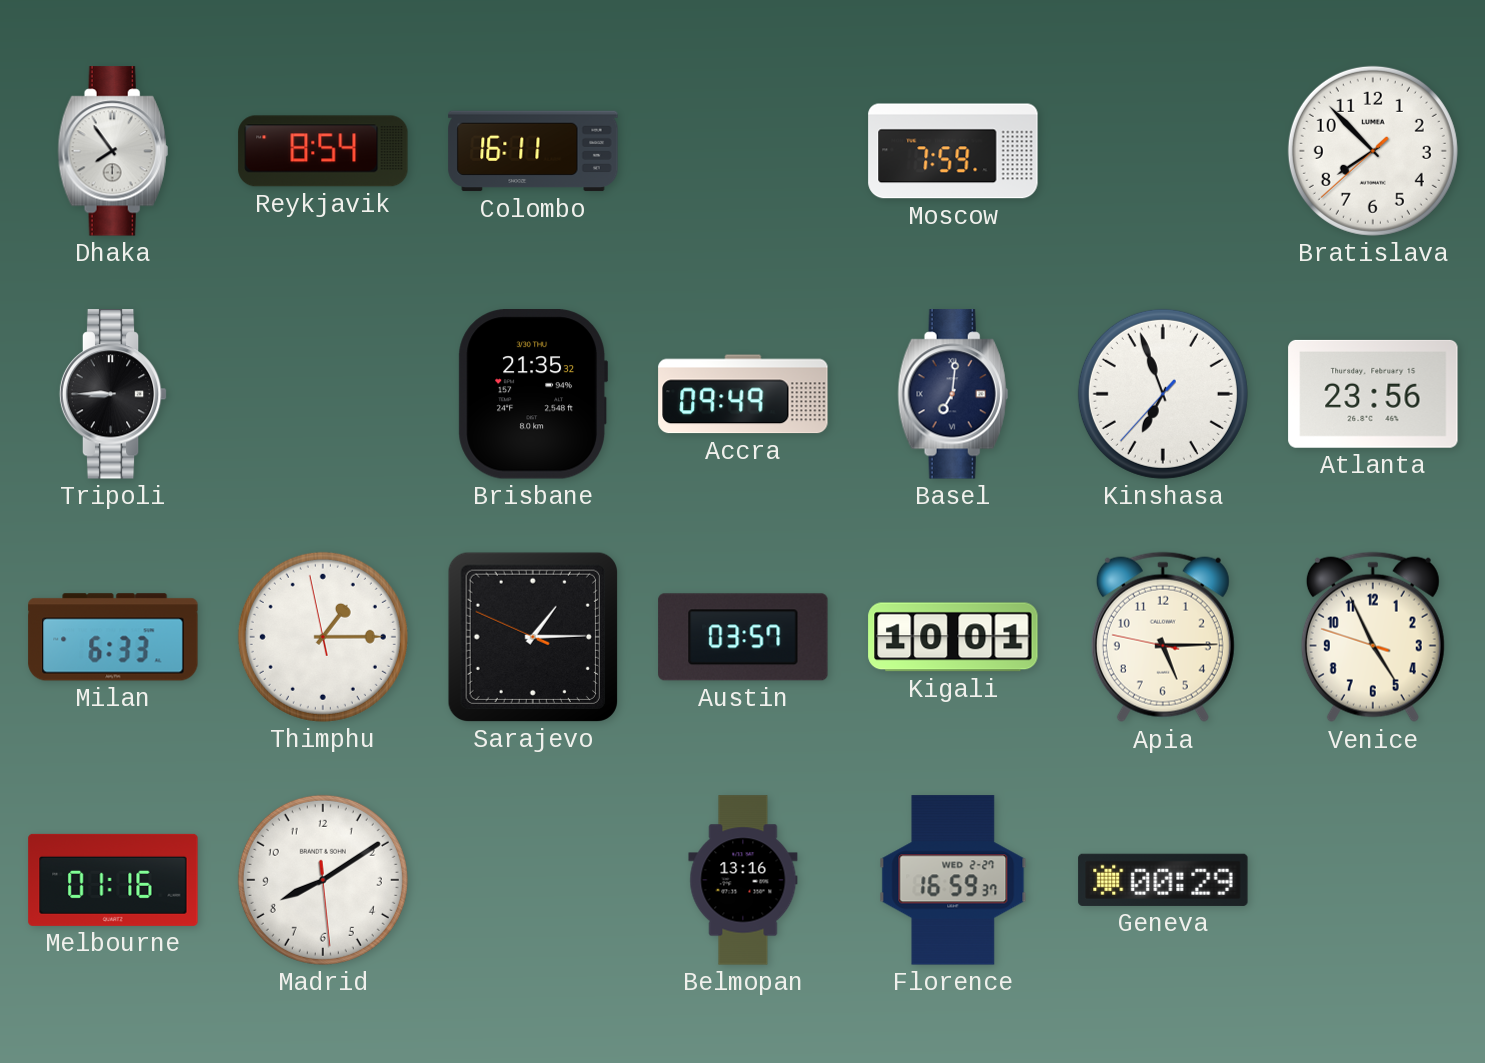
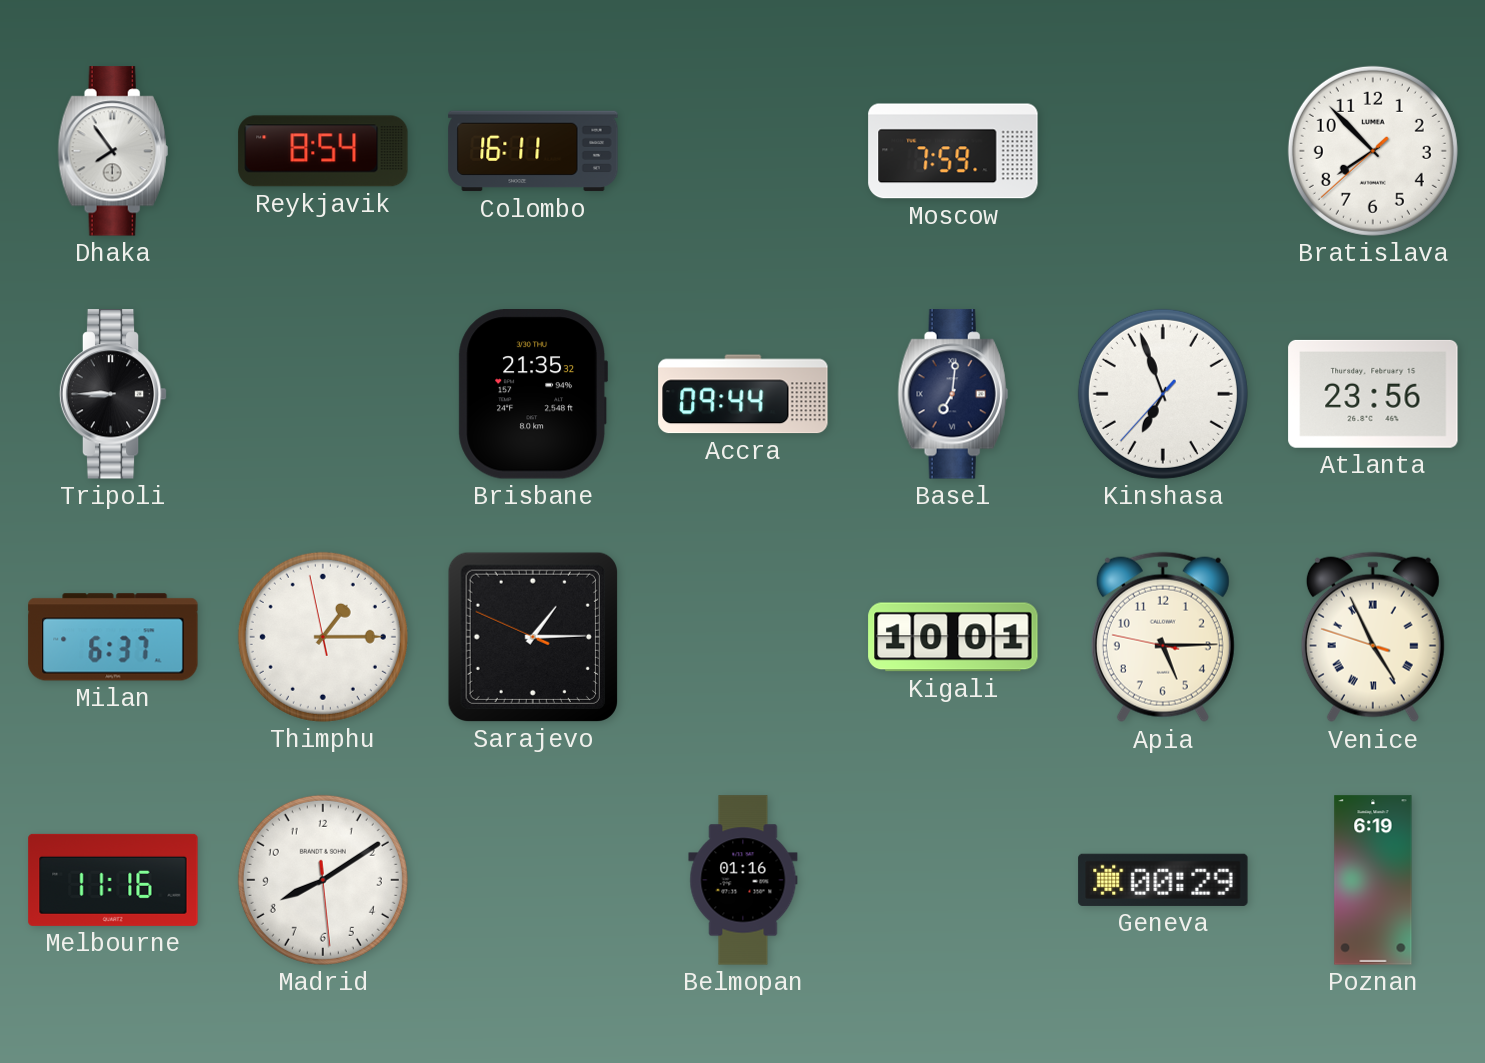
Accra: 09:49 -> 09:44 (743, 394)
Milan: 6:33 -> 6:37 (113, 637)
Austin: 03:57 -> none (743, 637)
Venice numerals: Arabic -> Roman (1373, 637)
Melbourne: 01:16 -> 11:16 (113, 880)
Belmopan: 13:16 -> 01:16 (743, 880)
Florence: 16:59 -> none (953, 880)
Poznan: none -> 6:19 (1373, 880)
